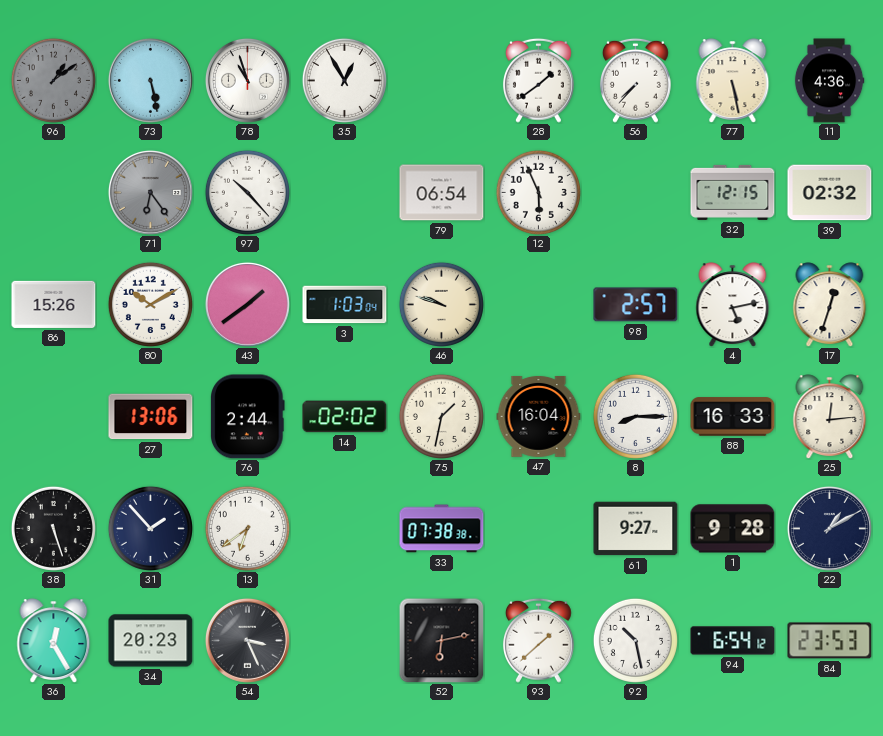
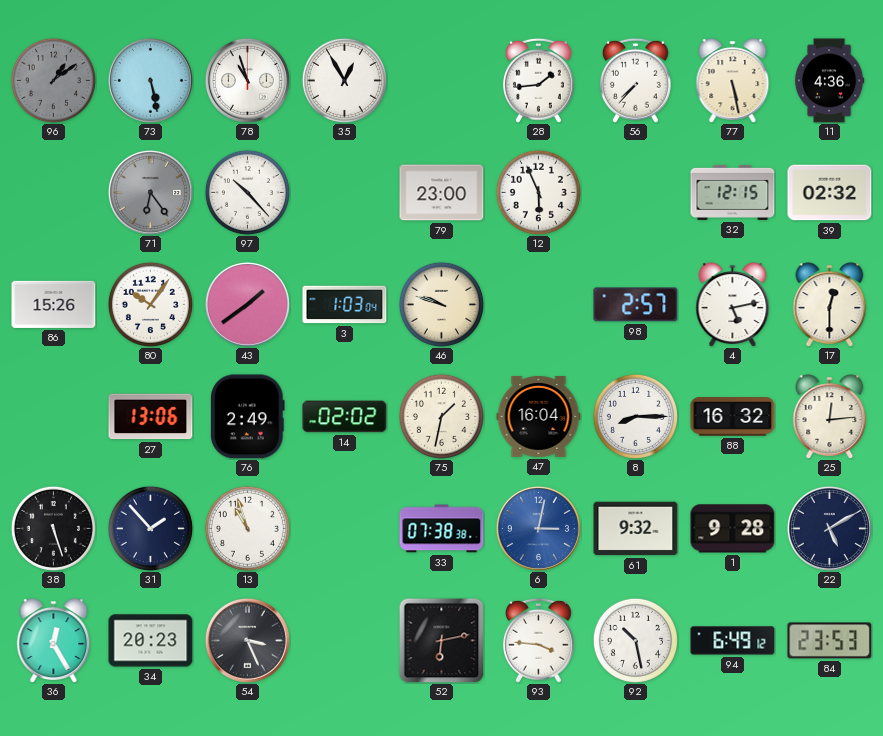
28: 1:39 -> 1:44 (538, 80)
79: 06:54 -> 23:00 (442, 193)
80: 10:10 -> 10:06 (150, 304)
17: 12:33 -> 12:30 (830, 305)
76: 2:44 -> 2:49 (248, 417)
88: 16:33 -> 16:32 (733, 417)
13: 6:39 -> 10:57 (247, 528)
6: none -> 3:02 (538, 528)
61: 9:27 -> 9:32 (636, 529)
22: 1:10 -> 5:10 (829, 528)
93: 1:38 -> 3:46 (538, 640)
94: 6:54 -> 6:49 (733, 641)
